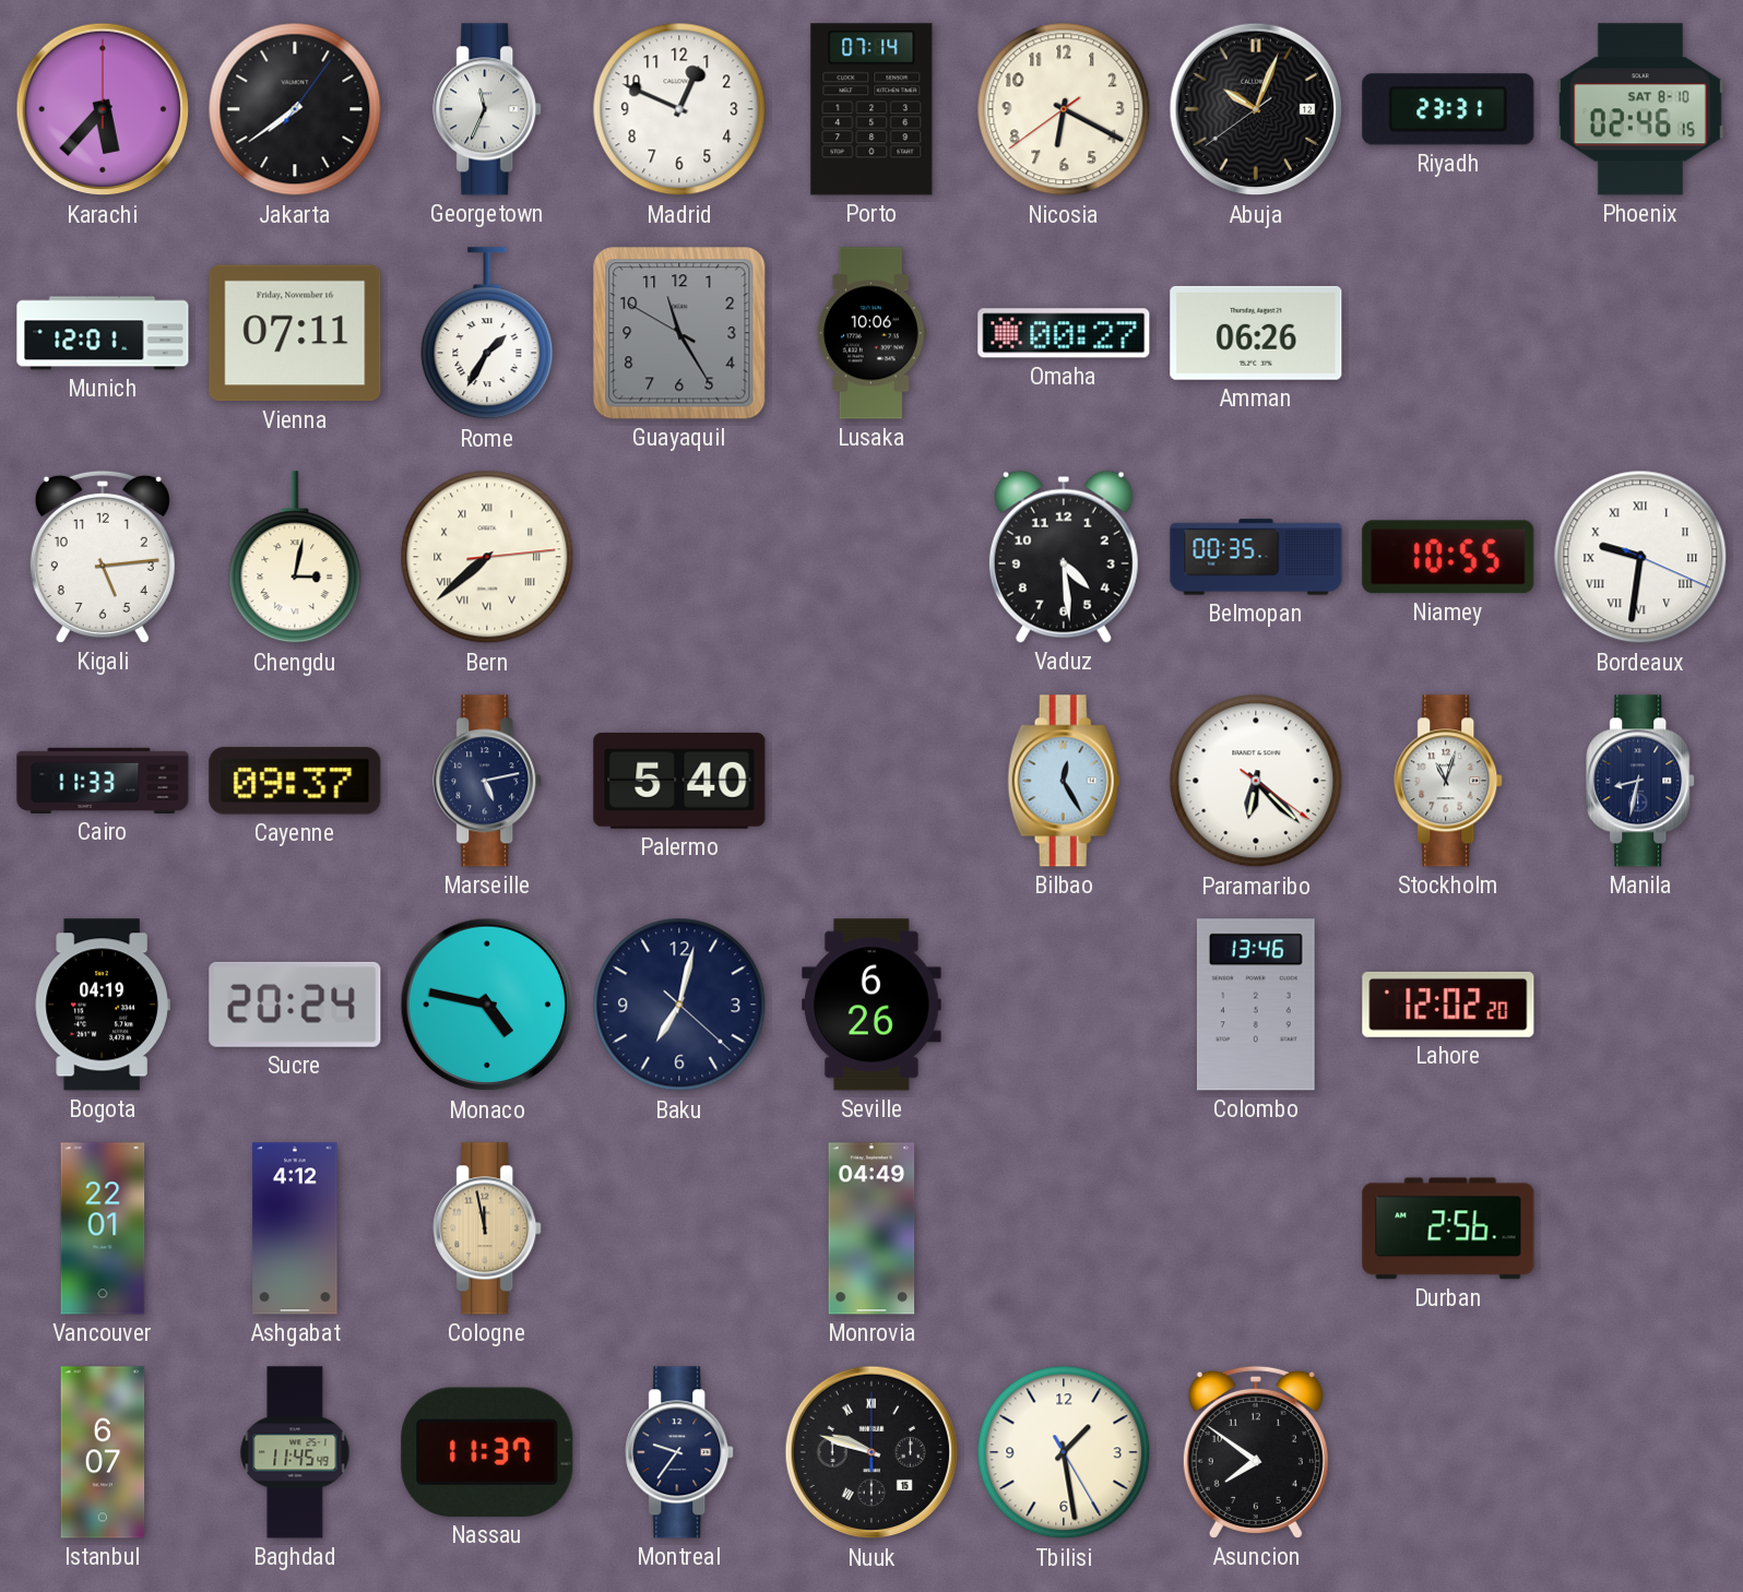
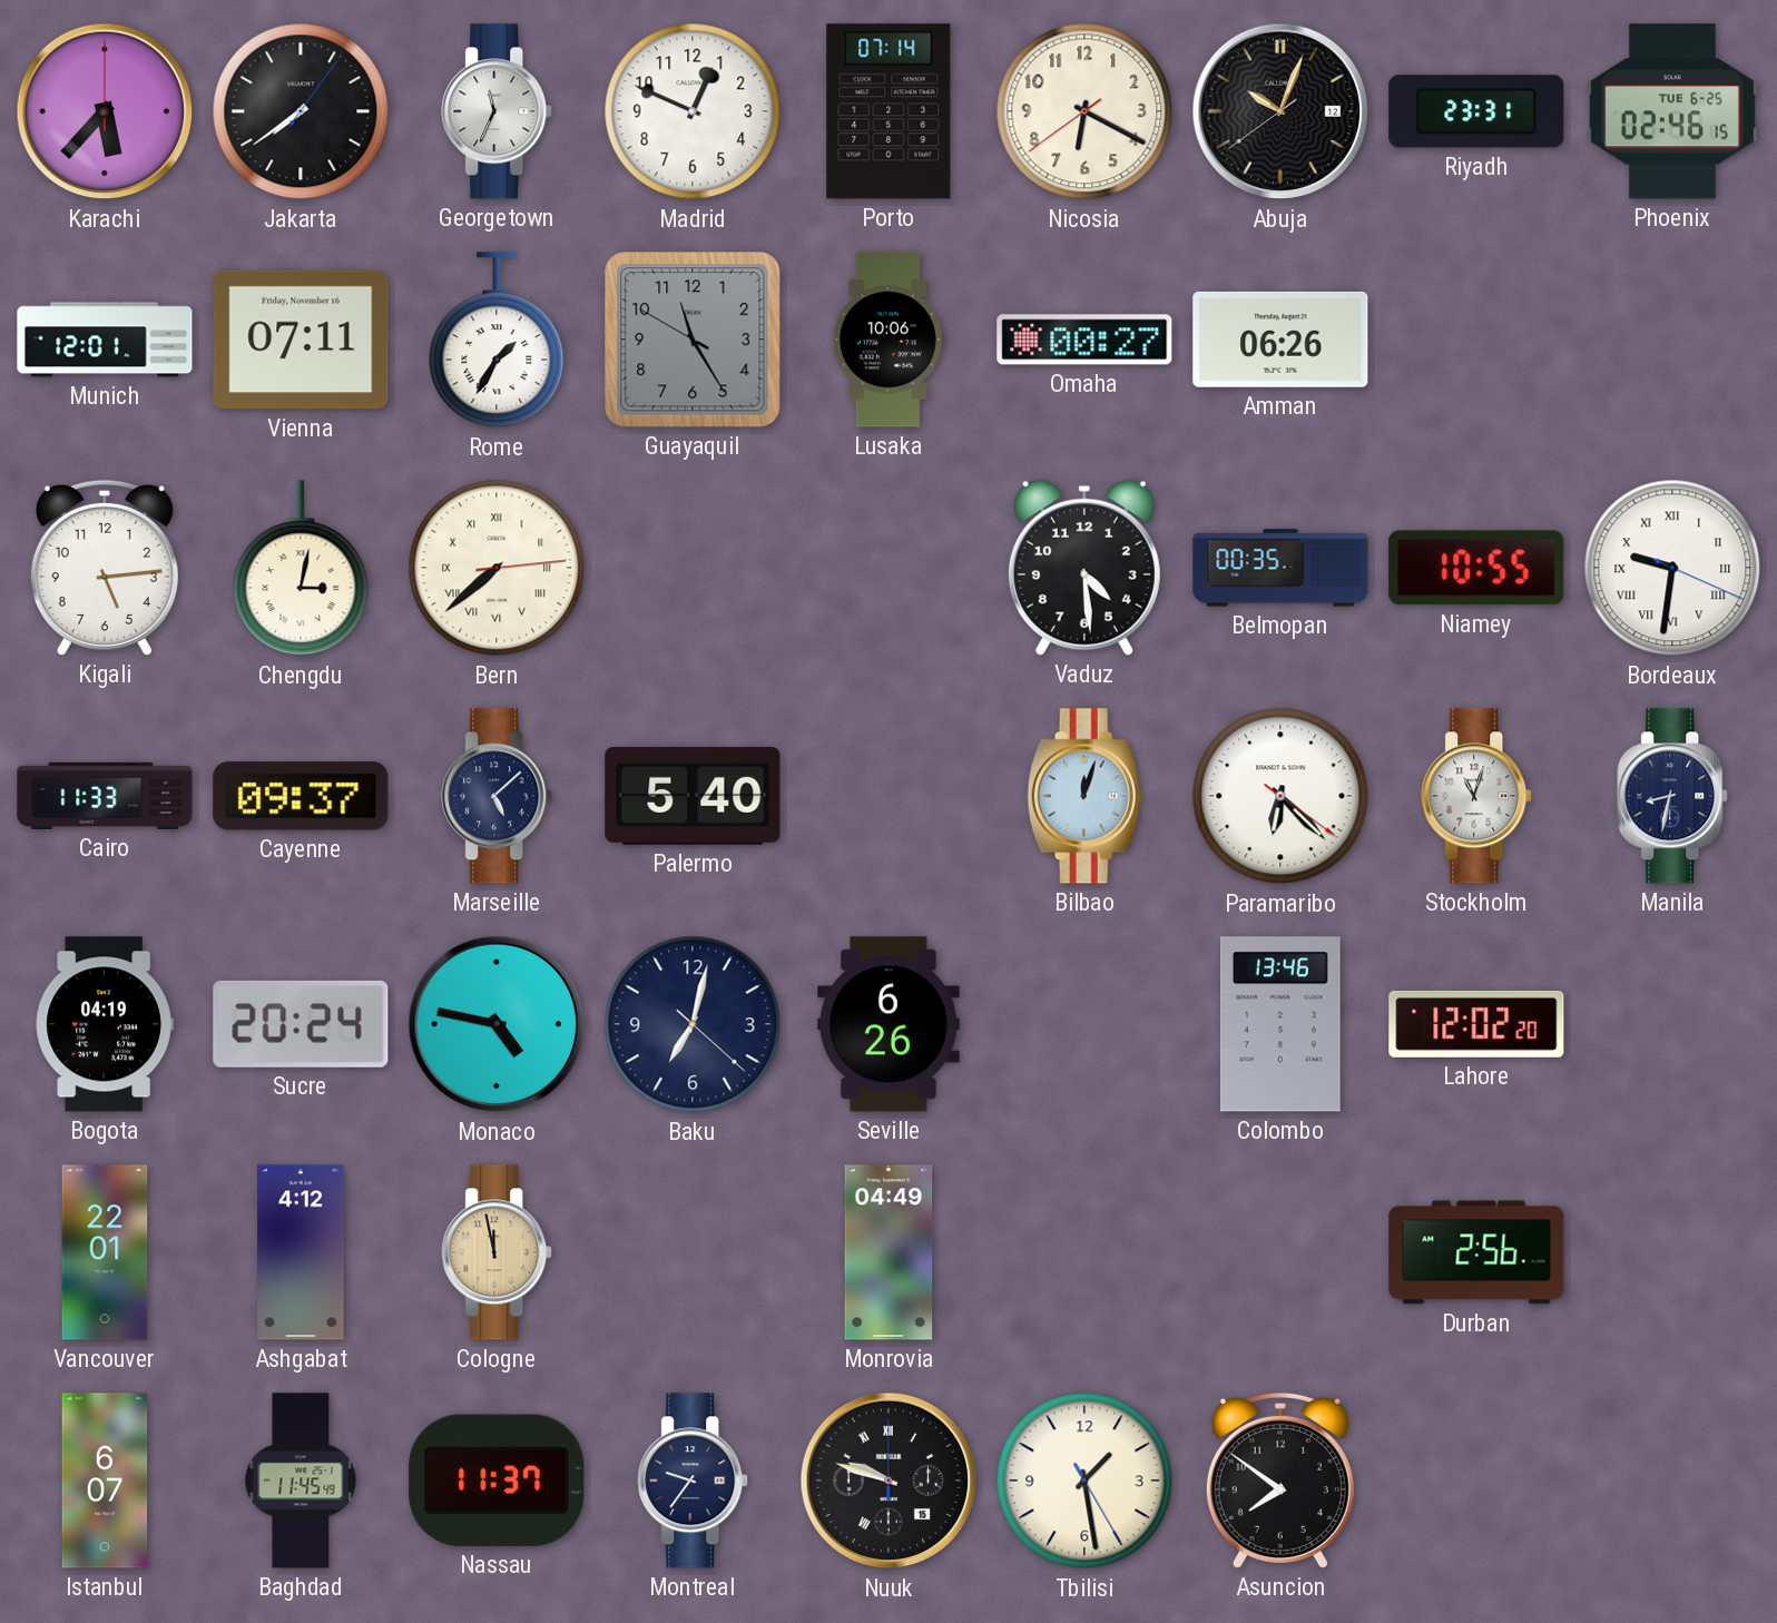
Phoenix date: SAT 8-10 -> TUE 6-25 (1672, 111)
Marseille: 5:13 -> 5:08 (498, 796)
Bilbao: 12:25 -> 12:03 (1084, 796)
